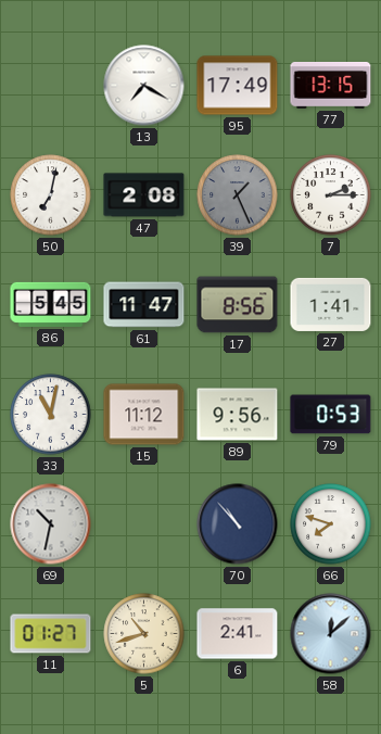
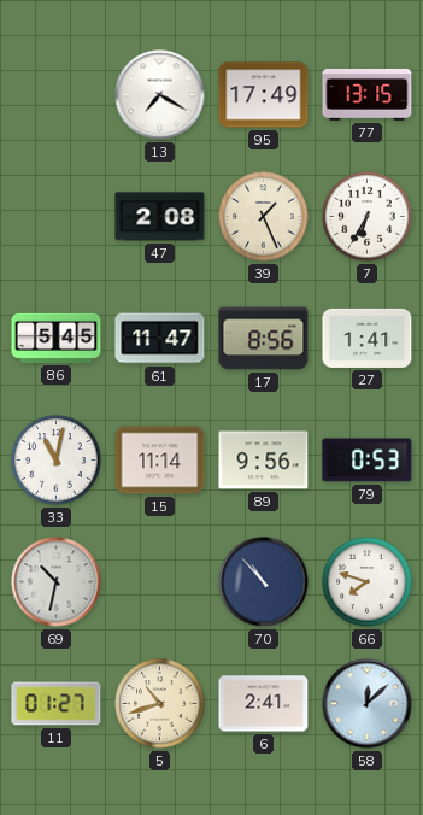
50: 7:02 -> none (51, 195)
39 dial: grey -> cream (264, 217)
7: 2:15 -> 6:35 (368, 217)
15: 11:12 -> 11:14 (160, 461)
